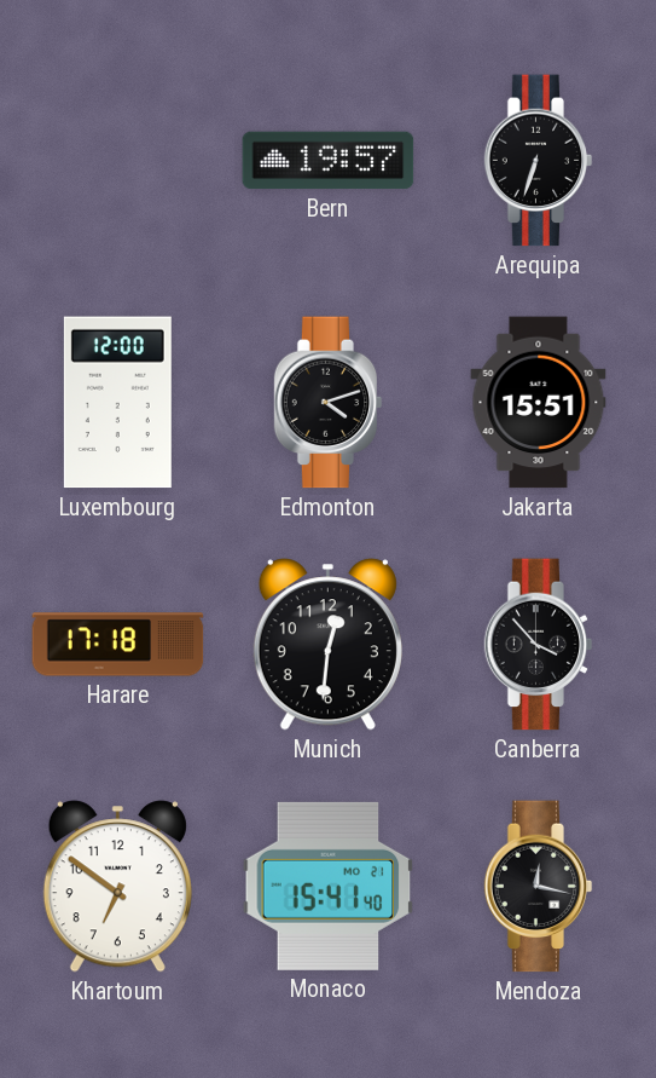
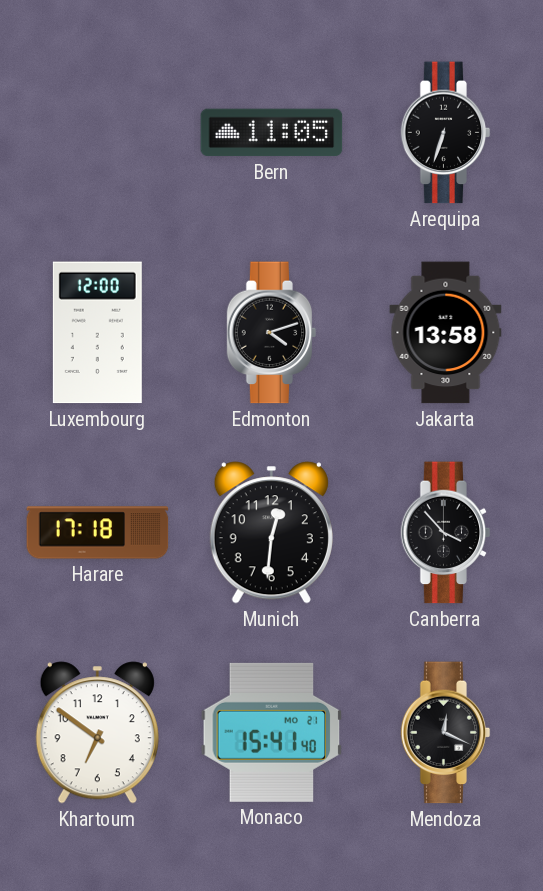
Bern: 19:57 -> 11:05 (272, 133)
Jakarta: 15:51 -> 13:58 (446, 333)
Mendoza: 12:17 -> 12:19 (446, 733)
